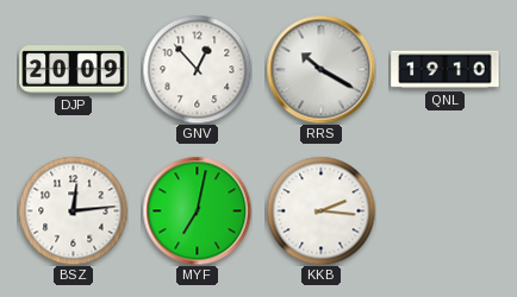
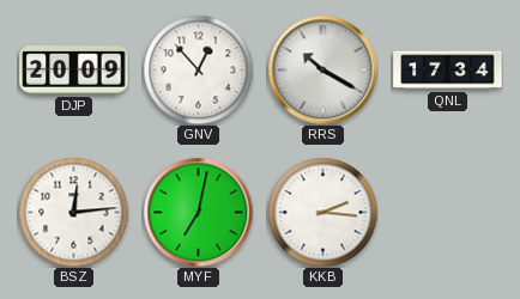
QNL: 19:10 -> 17:34 (448, 71)
